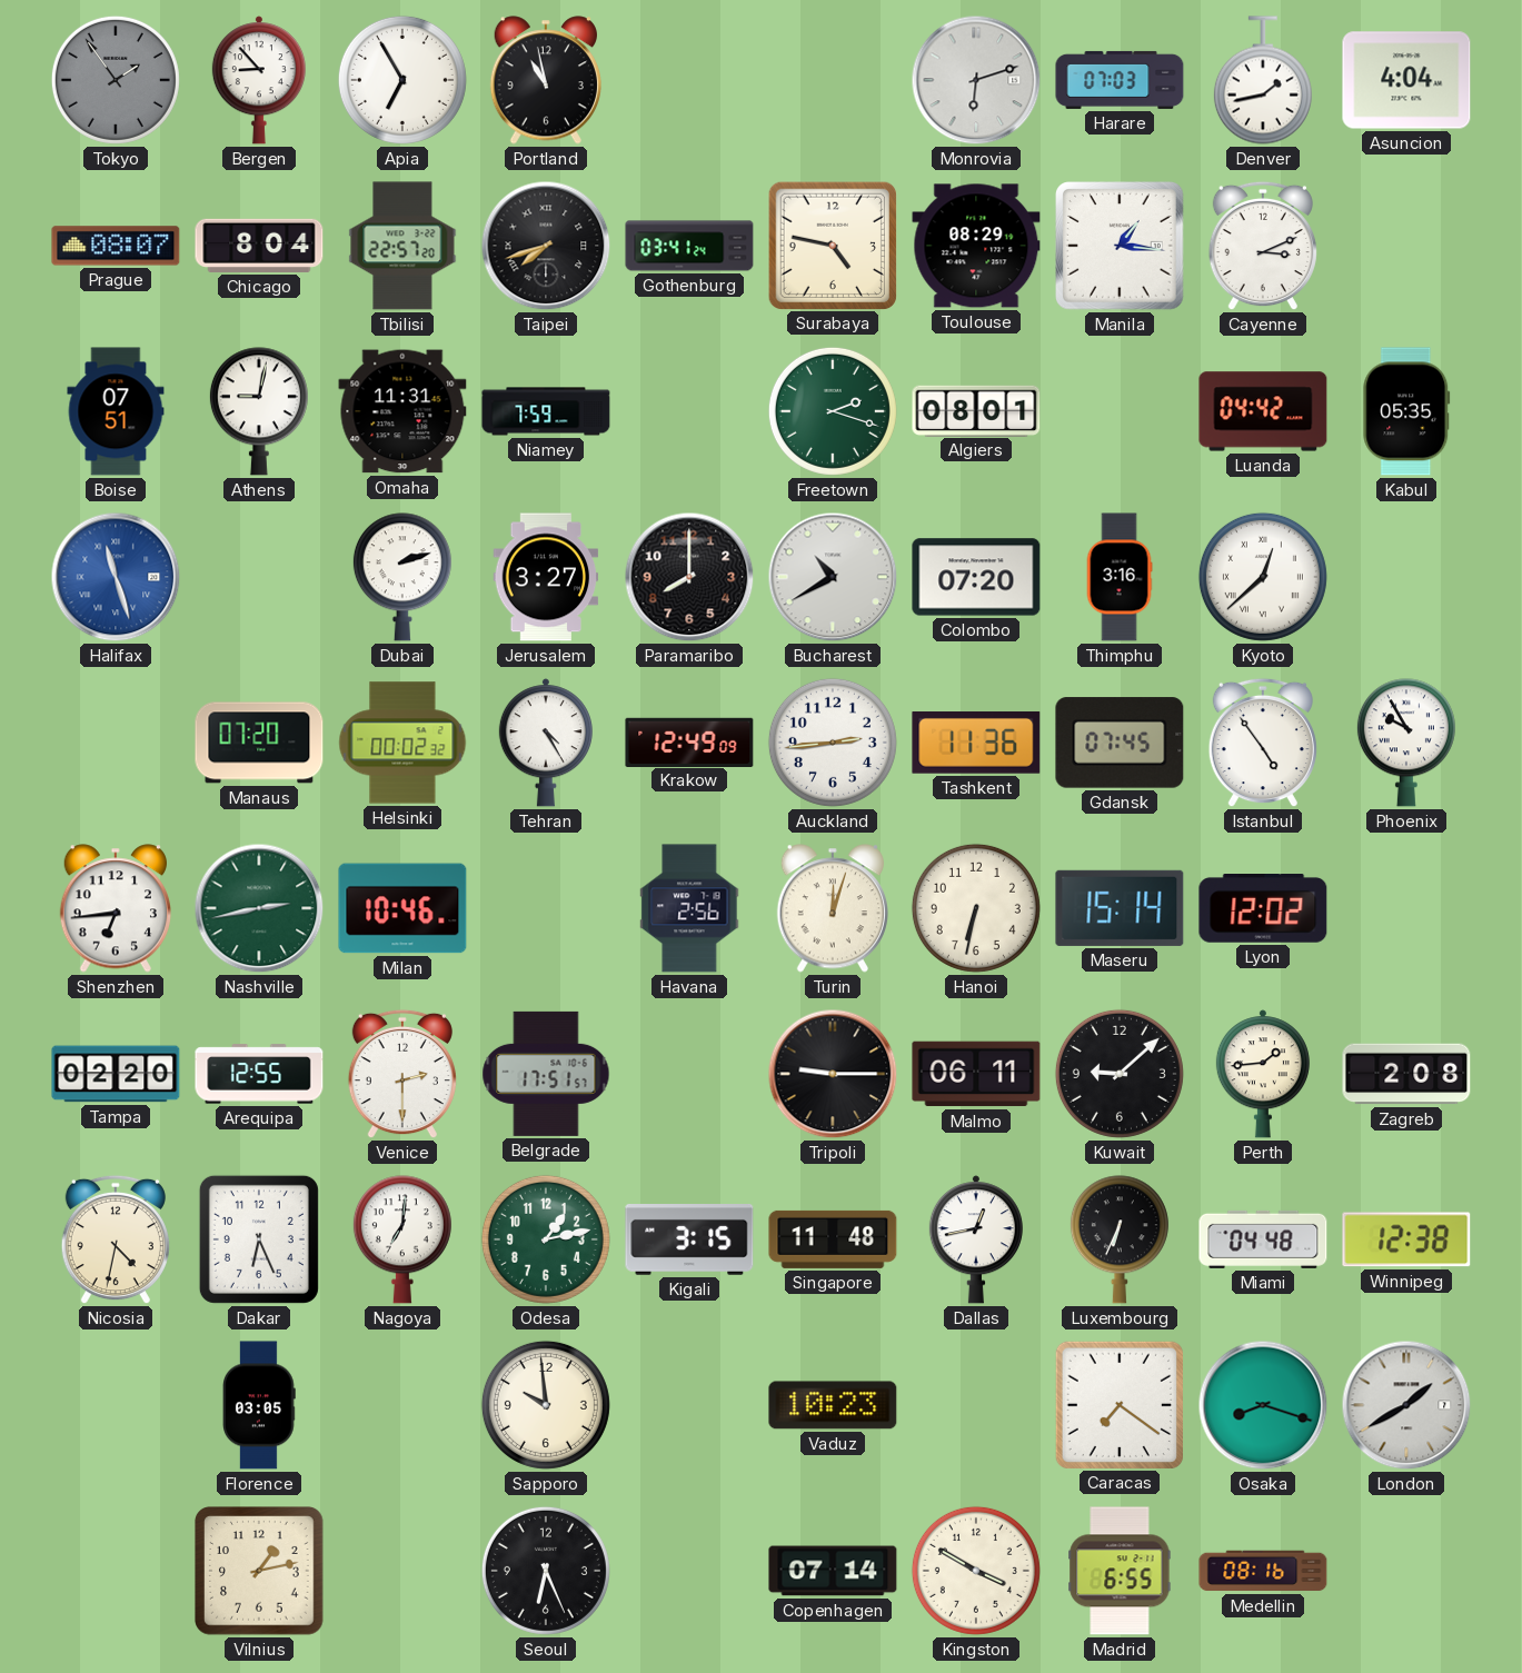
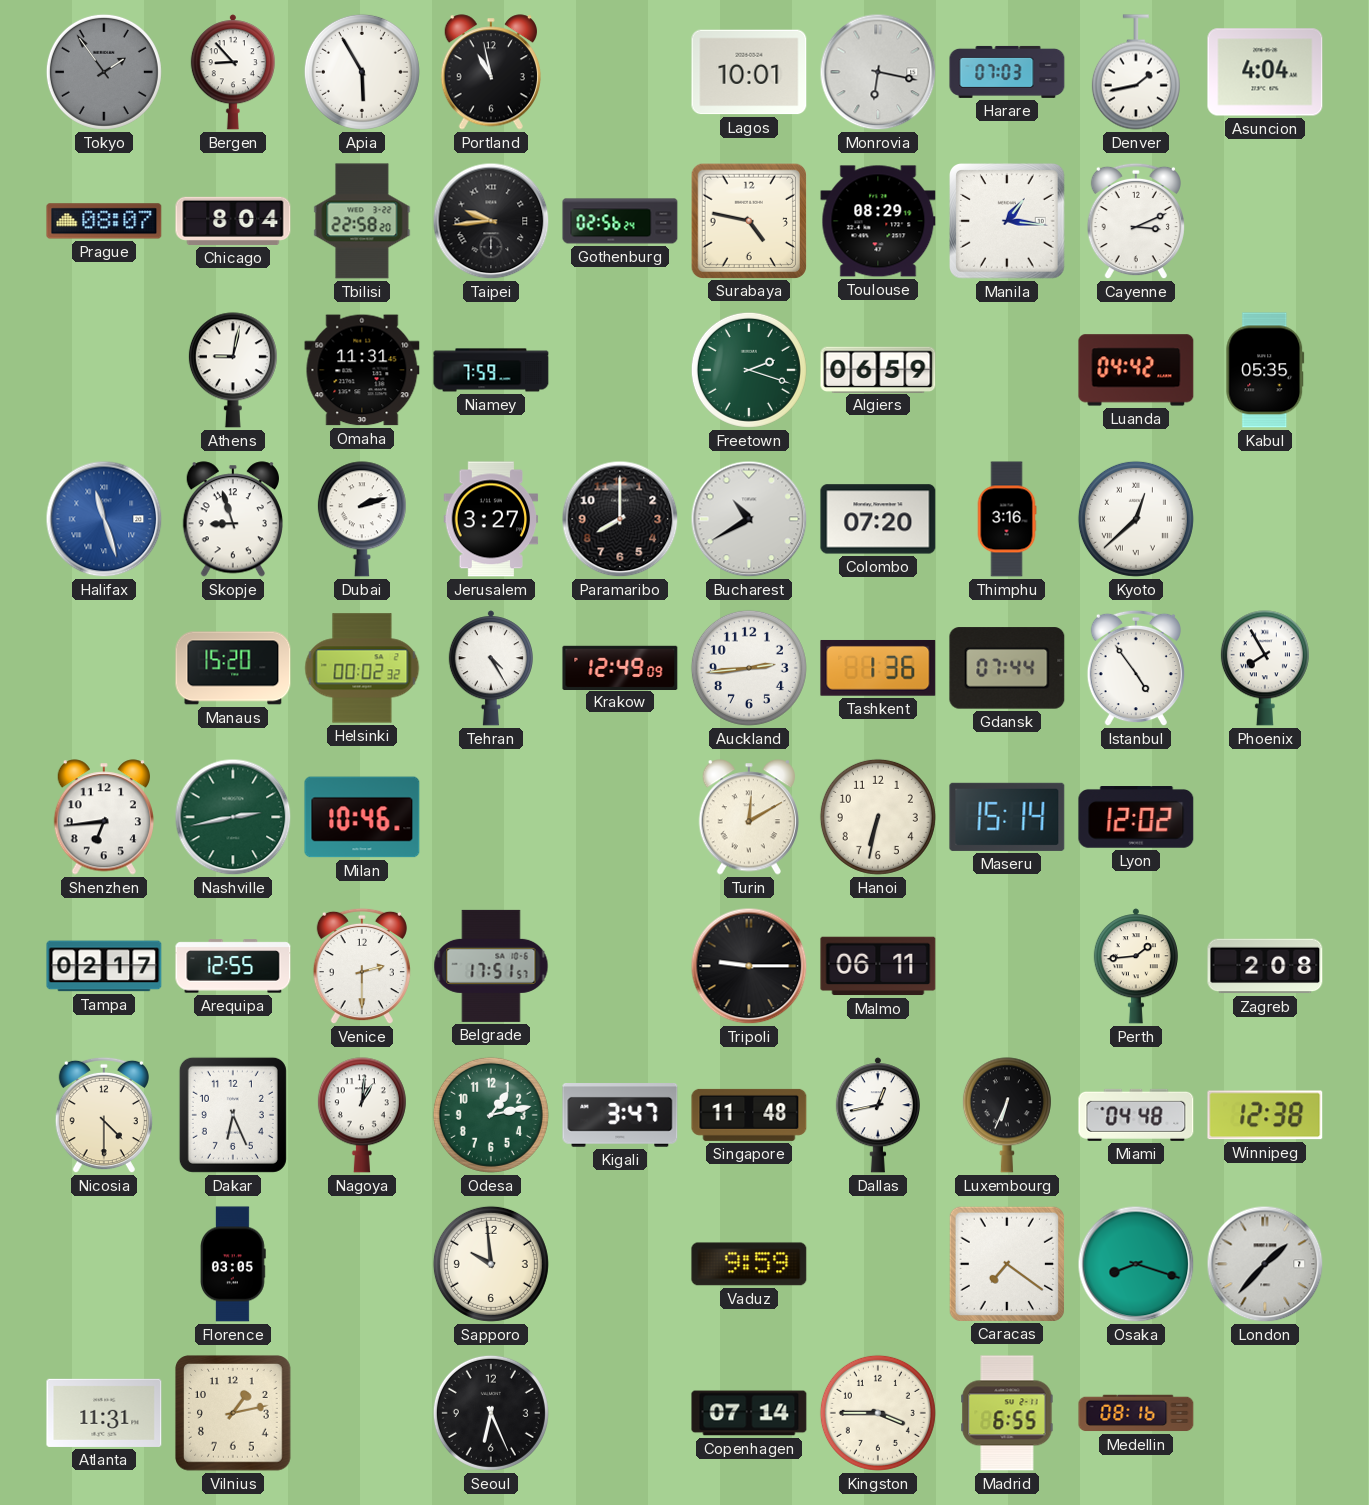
Apia: 6:55 -> 5:55 (362, 72)
Lagos: none -> 10:01 (749, 72)
Monrovia: 6:12 -> 6:17 (878, 72)
Tbilisi: 22:57 -> 22:58 (362, 221)
Taipei: 7:42 -> 9:44 (491, 221)
Gothenburg: 03:41 -> 02:56 (620, 221)
Boise: 07:51 -> none (116, 411)
Algiers: 08:01 -> 06:59 (878, 369)
Skopje: none -> 8:57 (232, 519)
Manaus: 07:20 -> 15:20 (233, 668)
Tashkent: 11:36 -> 1:36 (878, 668)
Gdansk: 07:45 -> 07:44 (1007, 668)
Phoenix: 9:55 -> 7:55 (1265, 668)
Havana: 2:56 -> none (689, 908)
Turin: 12:03 -> 12:10 (748, 817)
Tampa: 02:20 -> 02:17 (104, 966)
Kuwait: 9:08 -> none (1120, 1074)
Nicosia: 4:32 -> 4:30 (104, 1115)
Nagoya: 7:01 -> 1:01 (362, 1115)
Kigali: 3:15 -> 3:47 (620, 1116)
Vaduz: 10:23 -> 9:59 (749, 1264)
London: 1:40 -> 1:37 (1265, 1264)
Atlanta: none -> 11:31 (104, 1413)
Kingston: 3:50 -> 3:45 (878, 1413)
